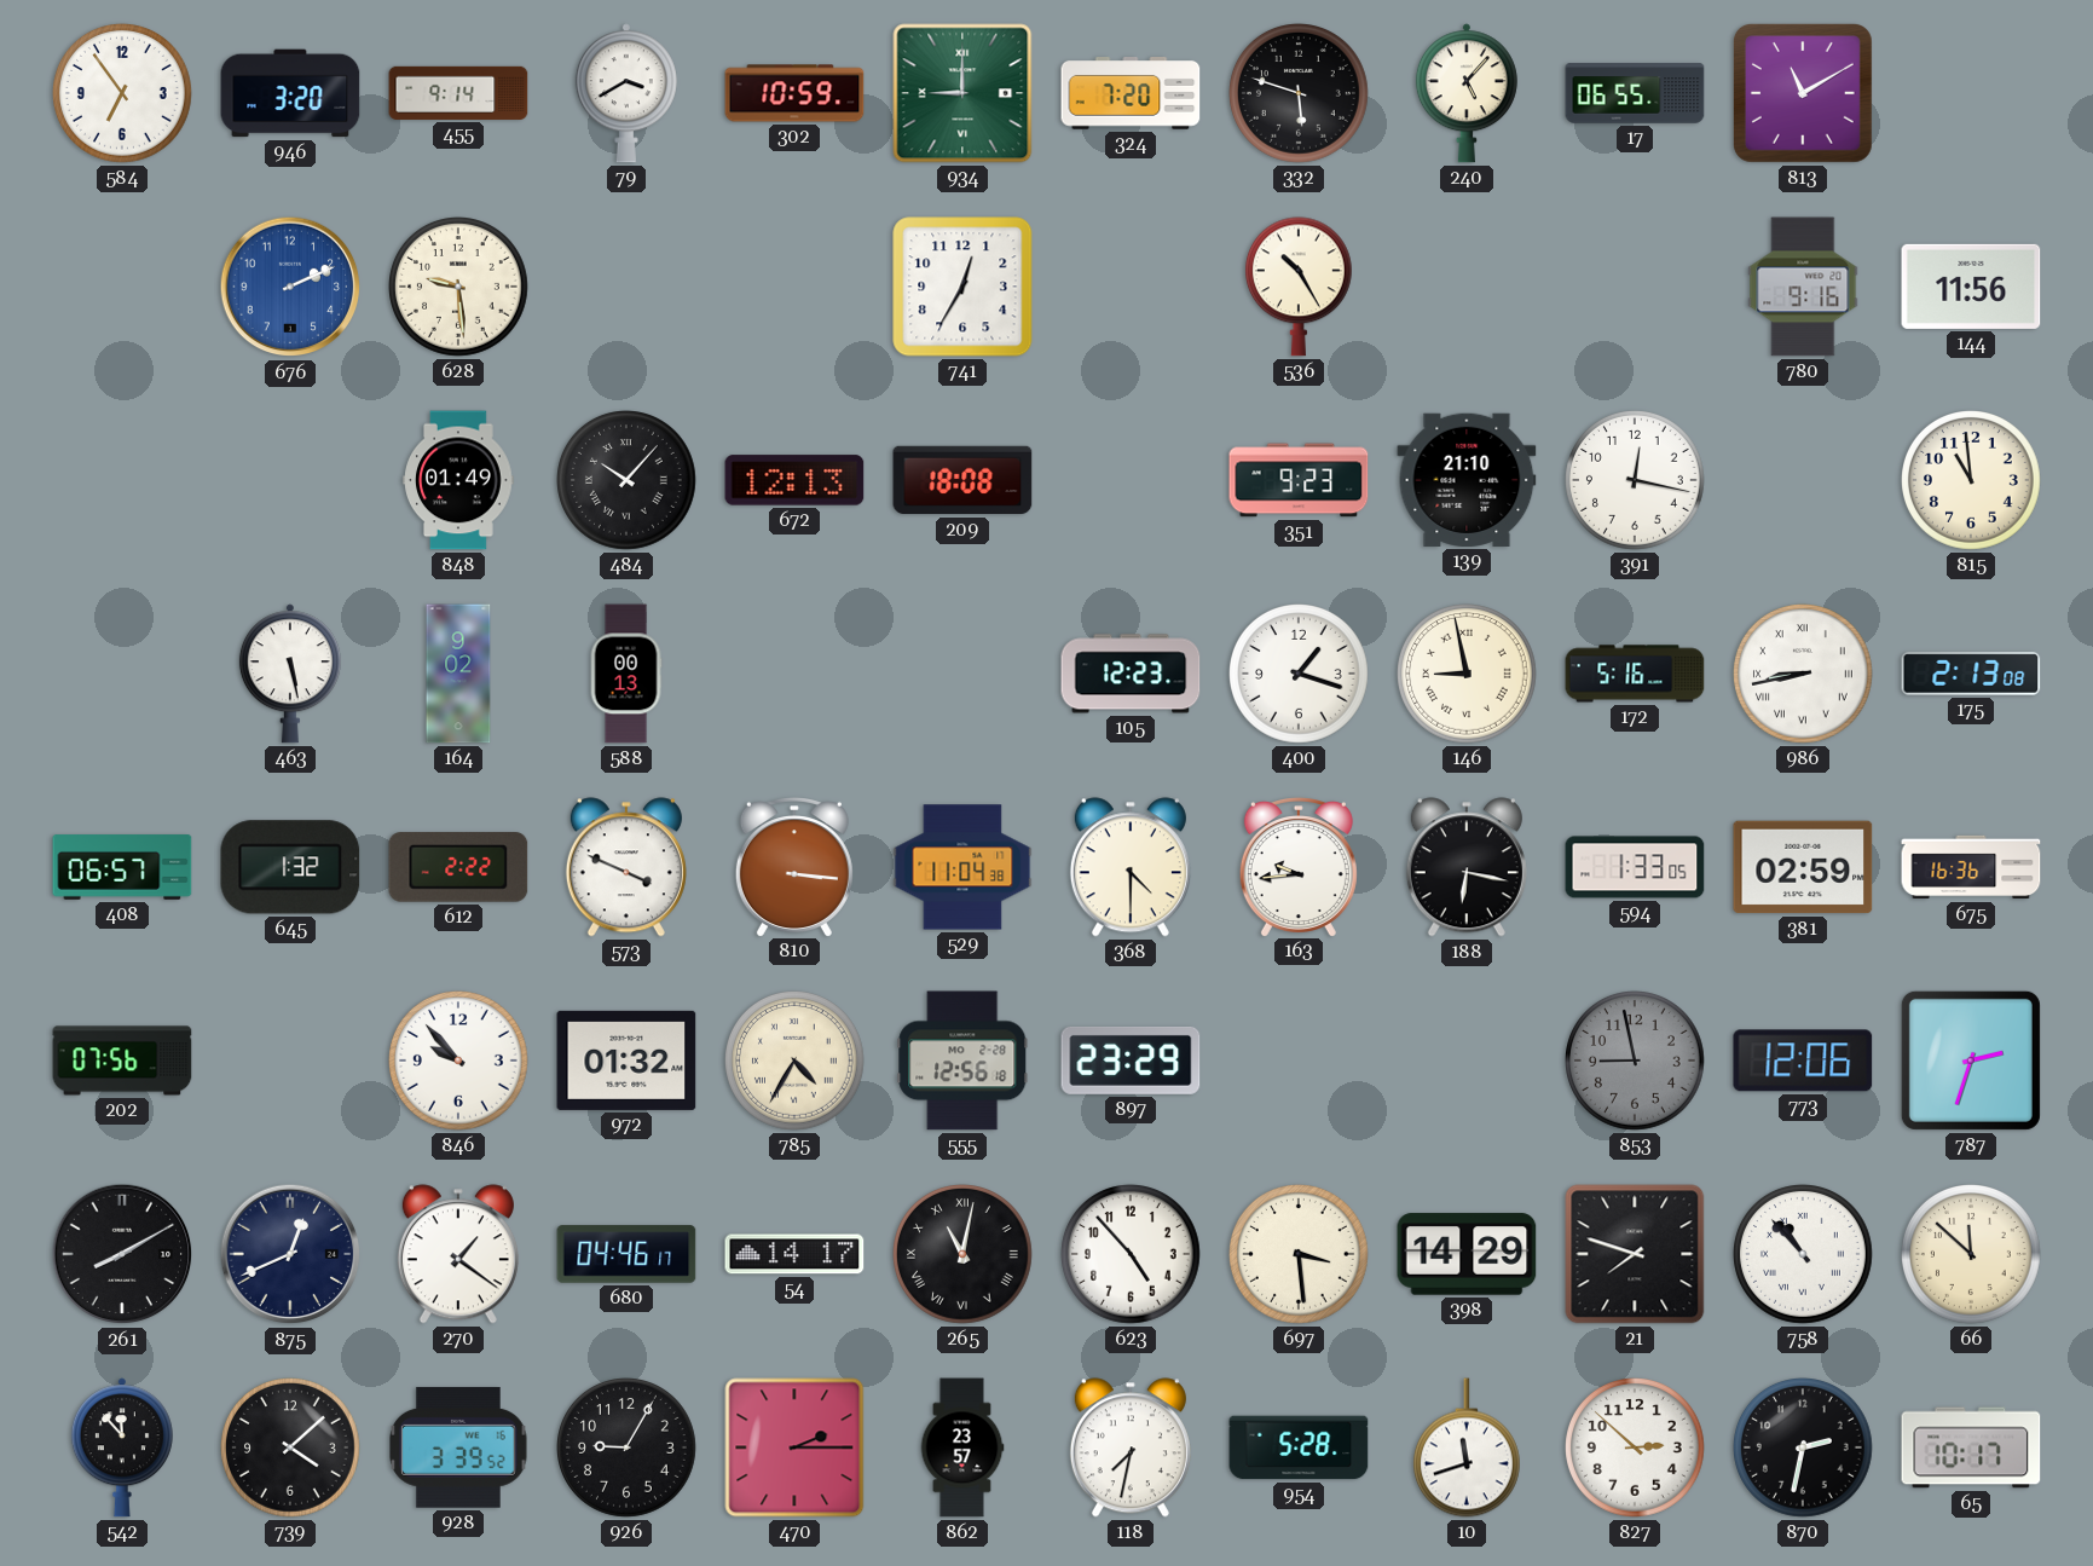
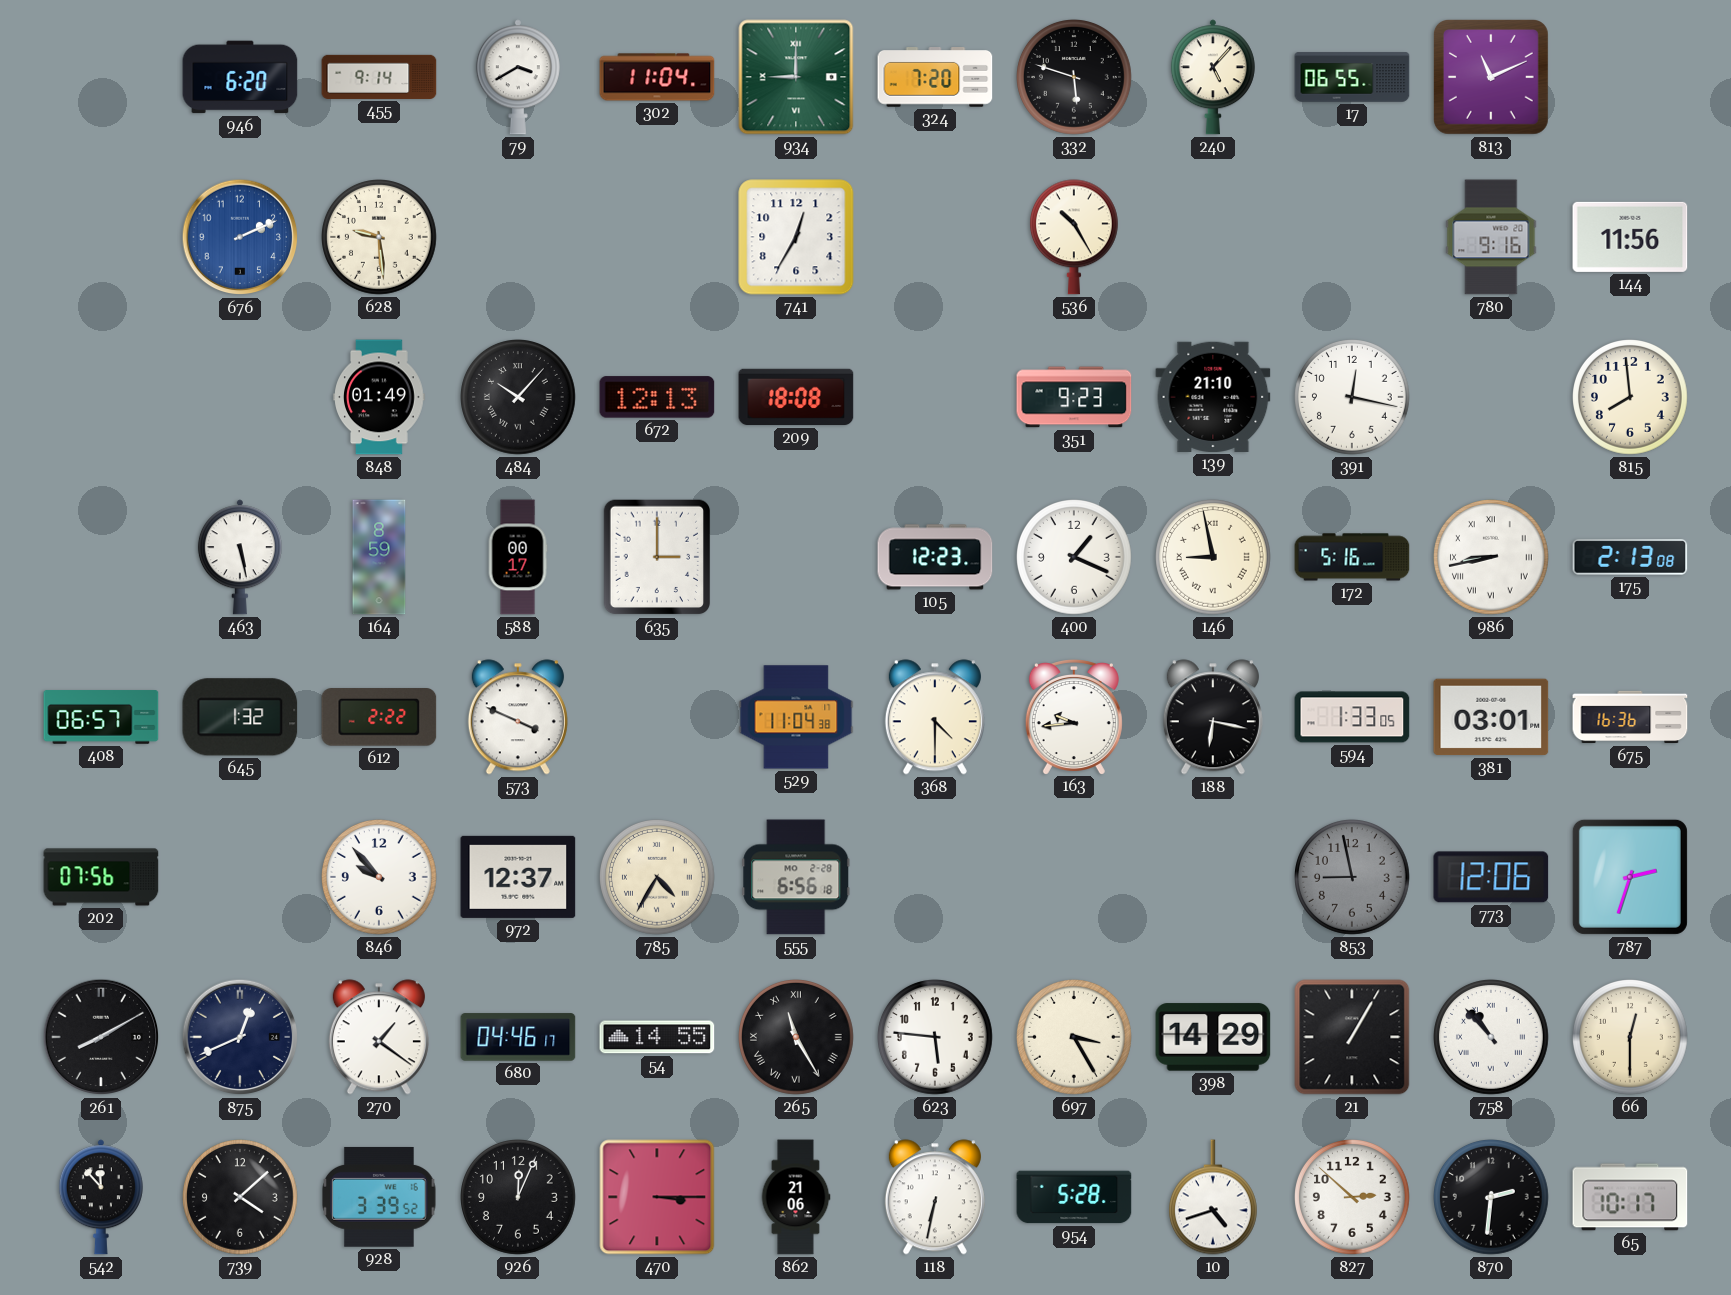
584: 6:54 -> none (123, 94)
946: 3:20 -> 6:20 (240, 77)
302: 10:59 -> 11:04 (657, 77)
813: 11:10 -> 11:11 (1491, 77)
815: 10:59 -> 7:59 (1631, 398)
164: 9:02 -> 8:59 (379, 557)
588: 00:13 -> 00:17 (518, 557)
635: none -> 3:00 (657, 557)
400: 1:18 -> 1:19 (1075, 558)
810: 3:16 -> none (794, 867)
381: 02:59 -> 03:01 (1491, 717)
972: 01:32 -> 12:37 (518, 877)
555: 12:56 -> 6:56 (796, 877)
897: 23:29 -> none (1131, 1061)
54: 14:17 -> 14:55 (657, 1037)
265: 11:02 -> 11:25 (797, 1038)
623: 4:53 -> 5:46 (936, 1038)
697: 3:29 -> 3:25 (1075, 1038)
21: 7:48 -> 1:05 (1352, 1037)
66: 11:52 -> 12:30 (1631, 1038)
926: 9:05 -> 12:04 (519, 1198)
470: 2:15 -> 3:15 (657, 1197)
862: 23:57 -> 21:06 (796, 1197)
118: 7:32 -> 6:32 (935, 1197)
10: 11:42 -> 4:42 (1213, 1197)
870: 2:32 -> 2:31 (1492, 1198)
